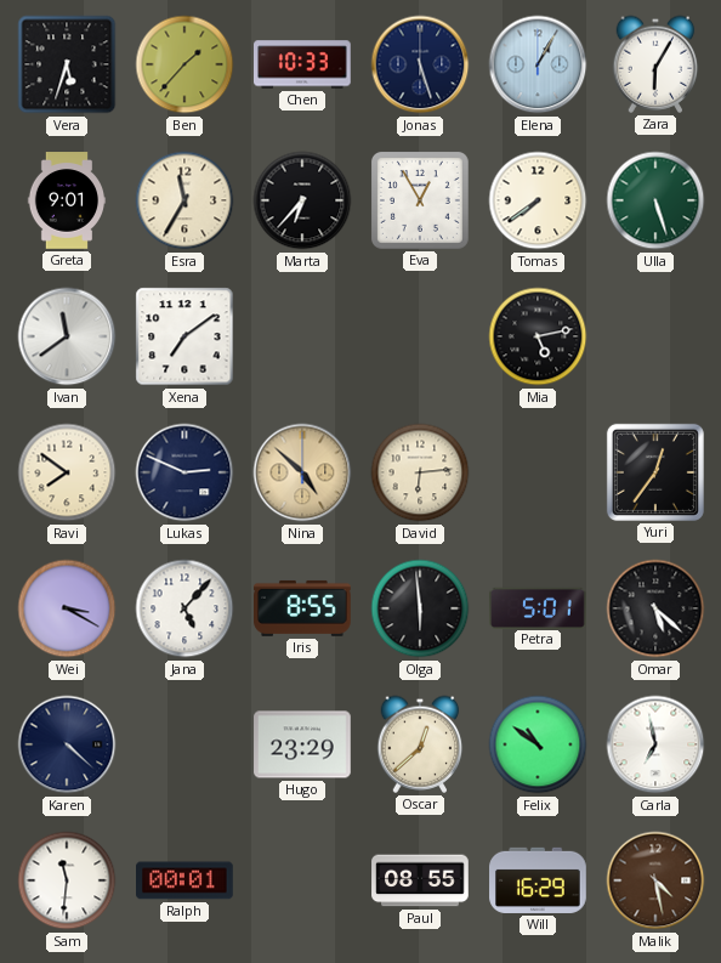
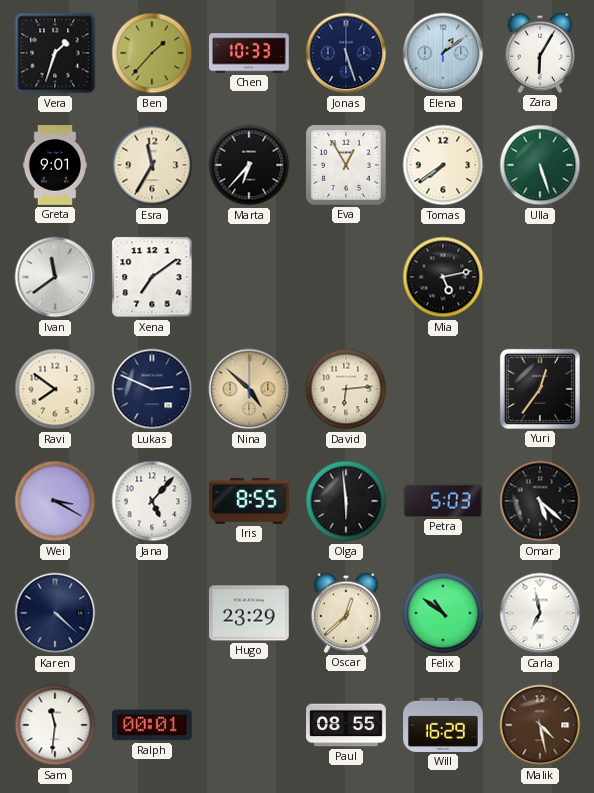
Vera: 5:33 -> 1:33 (55, 53)
Elena: 1:05 -> 1:09 (443, 53)
Petra: 5:01 -> 5:03 (444, 500)
